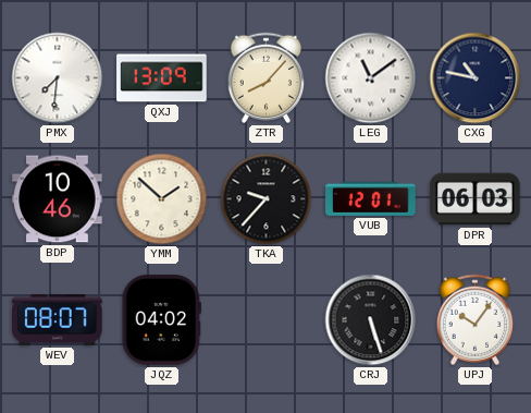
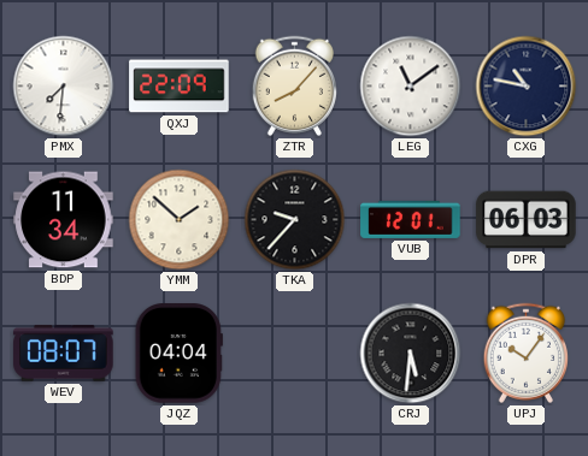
QXJ: 13:09 -> 22:09 (180, 87)
BDP: 10:46 -> 11:34 (64, 220)
JQZ: 04:02 -> 04:04 (178, 354)
CRJ: 5:27 -> 5:31 (411, 354)
